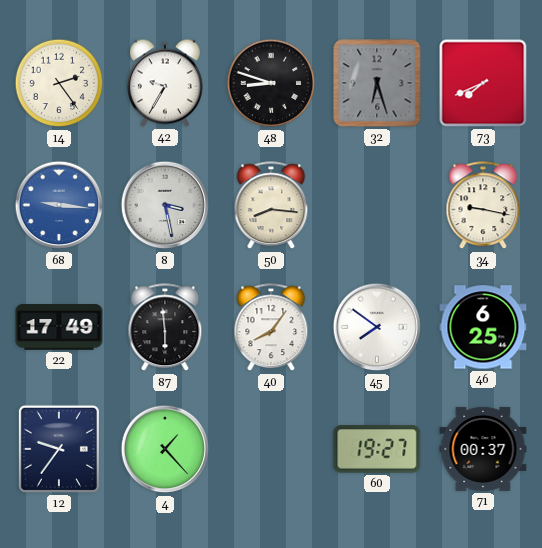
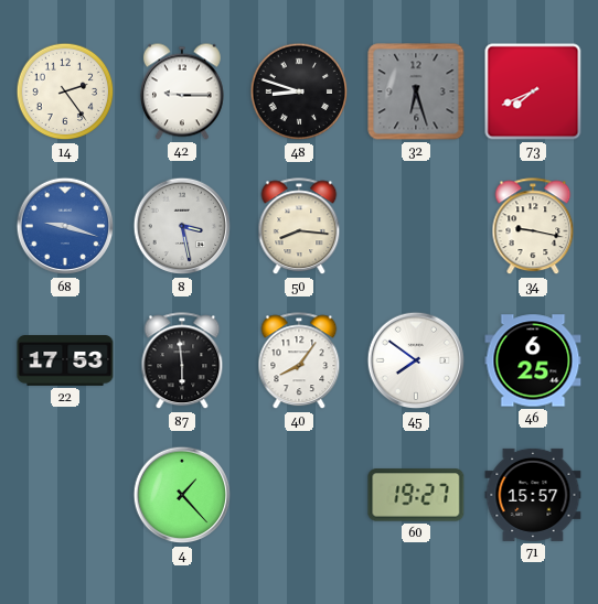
42: 9:35 -> 9:15 (182, 91)
68: 9:16 -> 9:18 (65, 226)
22: 17:49 -> 17:53 (65, 360)
12: 9:36 -> none (59, 449)
71: 00:37 -> 15:57 (533, 495)
